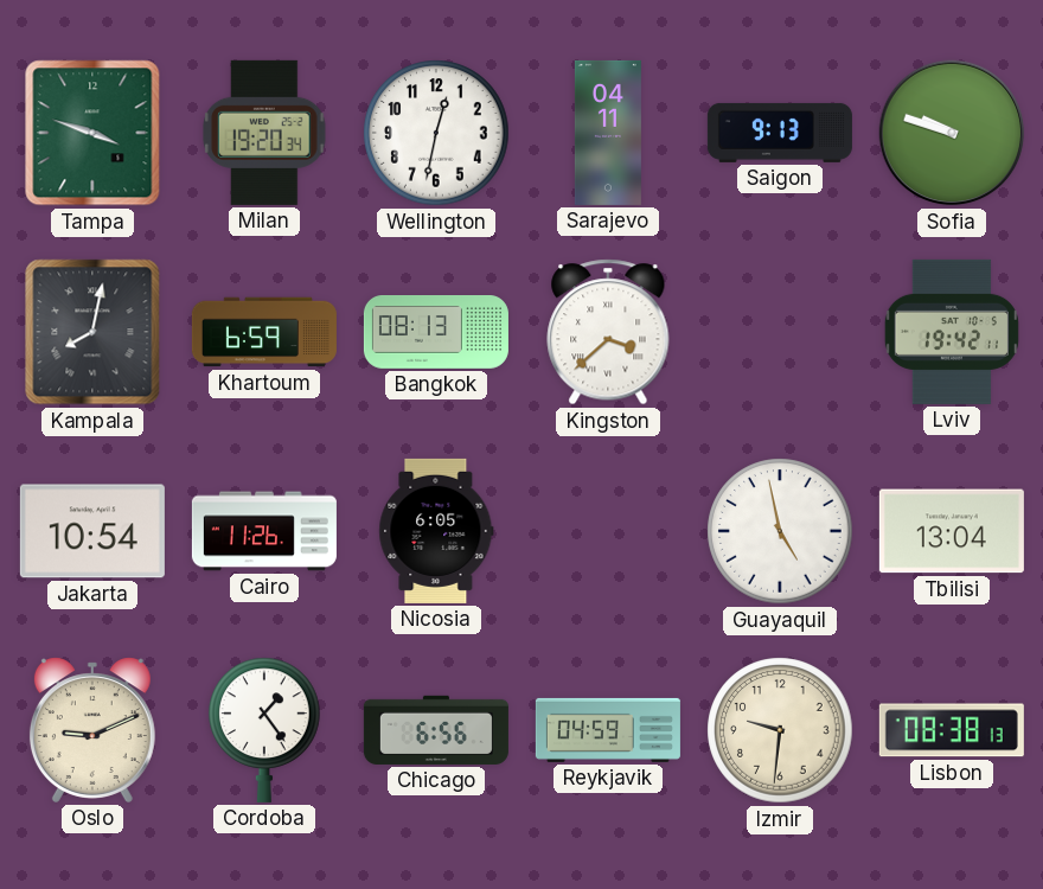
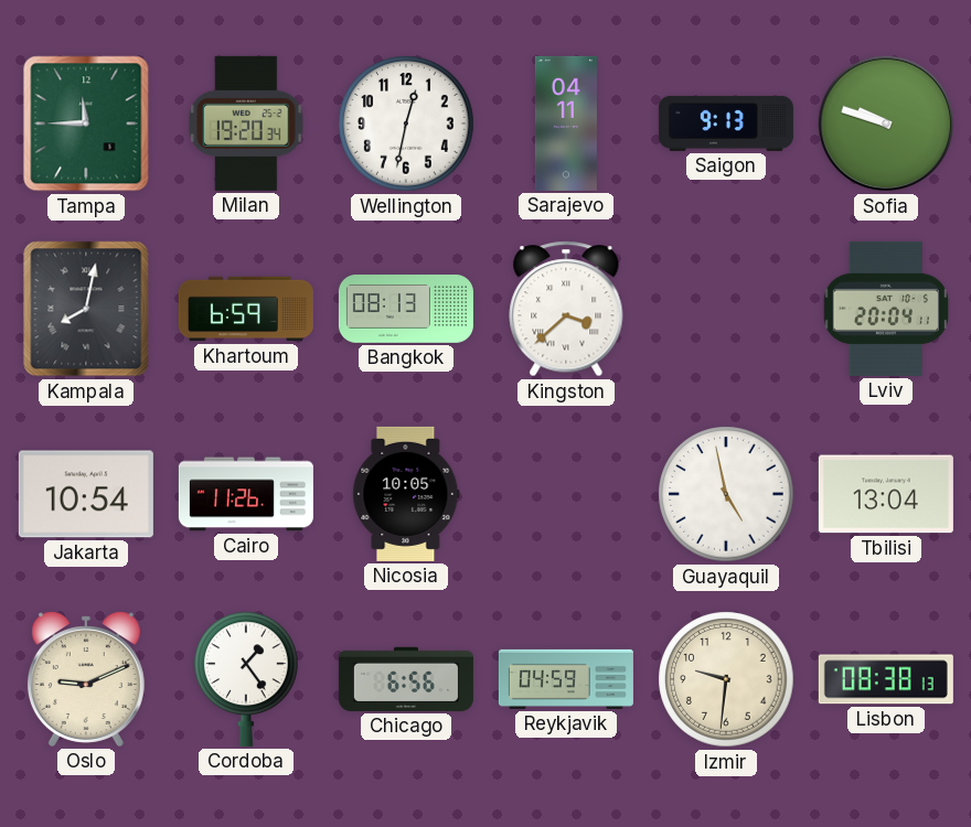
Tampa: 3:48 -> 11:45 (86, 123)
Lviv: 19:42 -> 20:04 (886, 309)
Nicosia: 6:05 -> 10:05 (406, 494)
